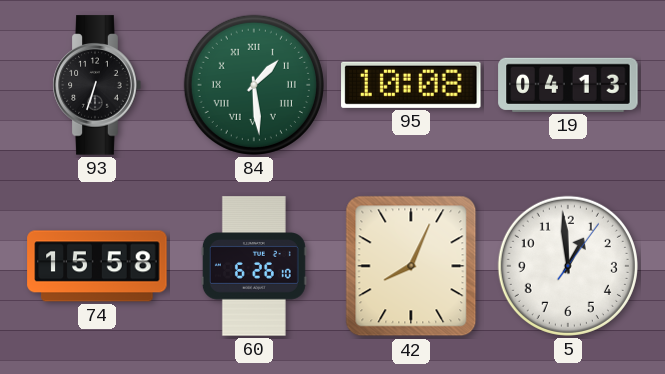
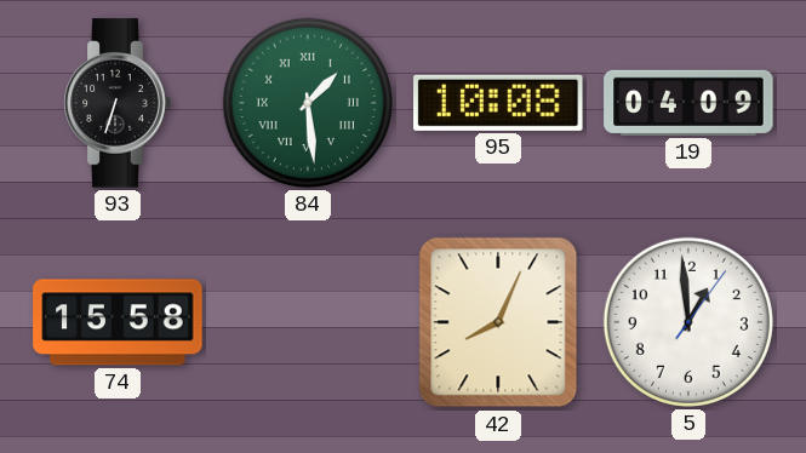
19: 04:13 -> 04:09 (688, 103)
60: 6:26 -> none (254, 266)
